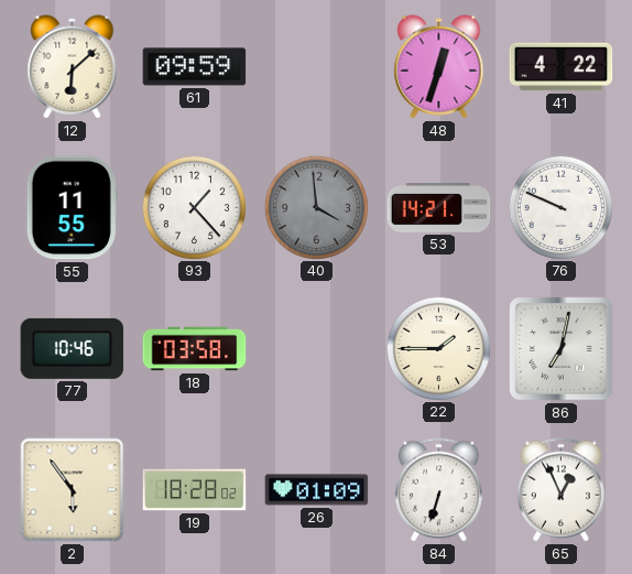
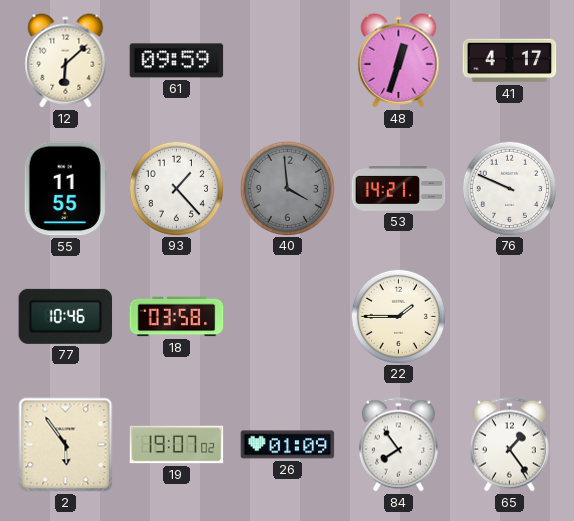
41: 4:22 -> 4:17 (510, 61)
86: 7:02 -> none (562, 349)
19: 18:28 -> 19:07 (177, 445)
84: 6:33 -> 7:54 (398, 445)
65: 12:56 -> 1:24 (509, 445)
